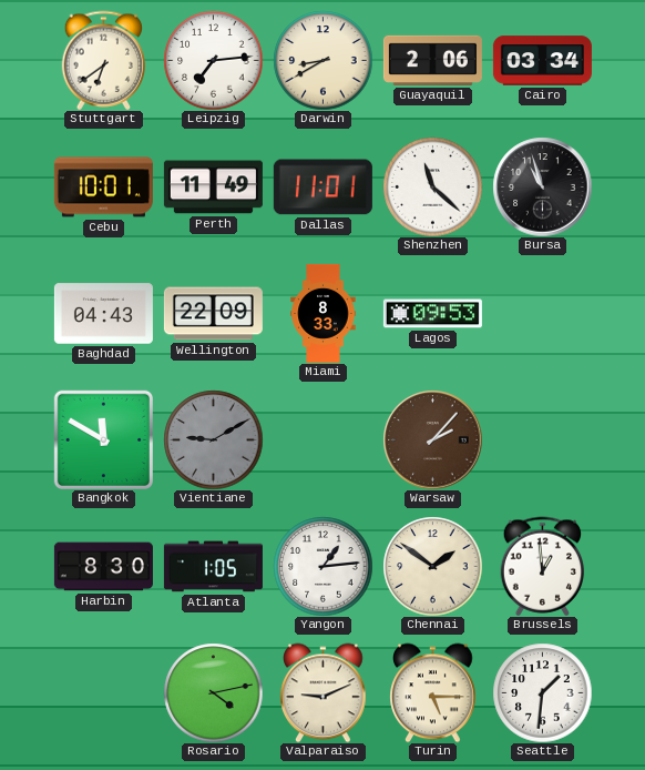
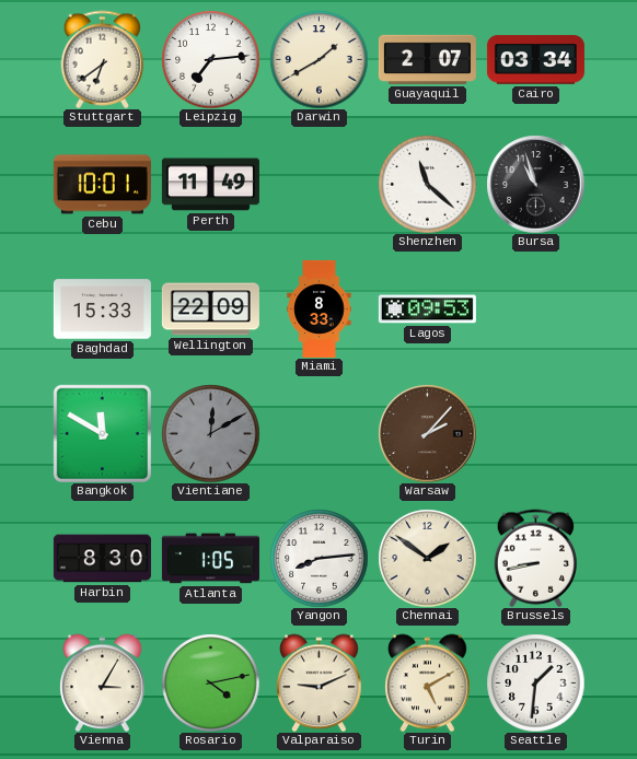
Darwin: 8:40 -> 1:40 (319, 59)
Guayaquil: 2:06 -> 2:07 (427, 59)
Dallas: 11:01 -> none (322, 188)
Baghdad: 04:43 -> 15:33 (102, 310)
Vientiane: 9:10 -> 12:10 (210, 433)
Yangon: 1:14 -> 8:14 (319, 558)
Brussels: 12:59 -> 8:43 (536, 558)
Vienna: none -> 3:05 (103, 682)
Turin: 5:15 -> 5:10 (428, 682)
